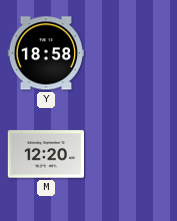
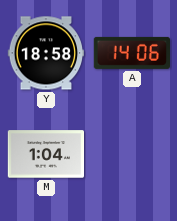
A: none -> 14:06 (131, 53)
M: 12:20 -> 1:04 (46, 154)
